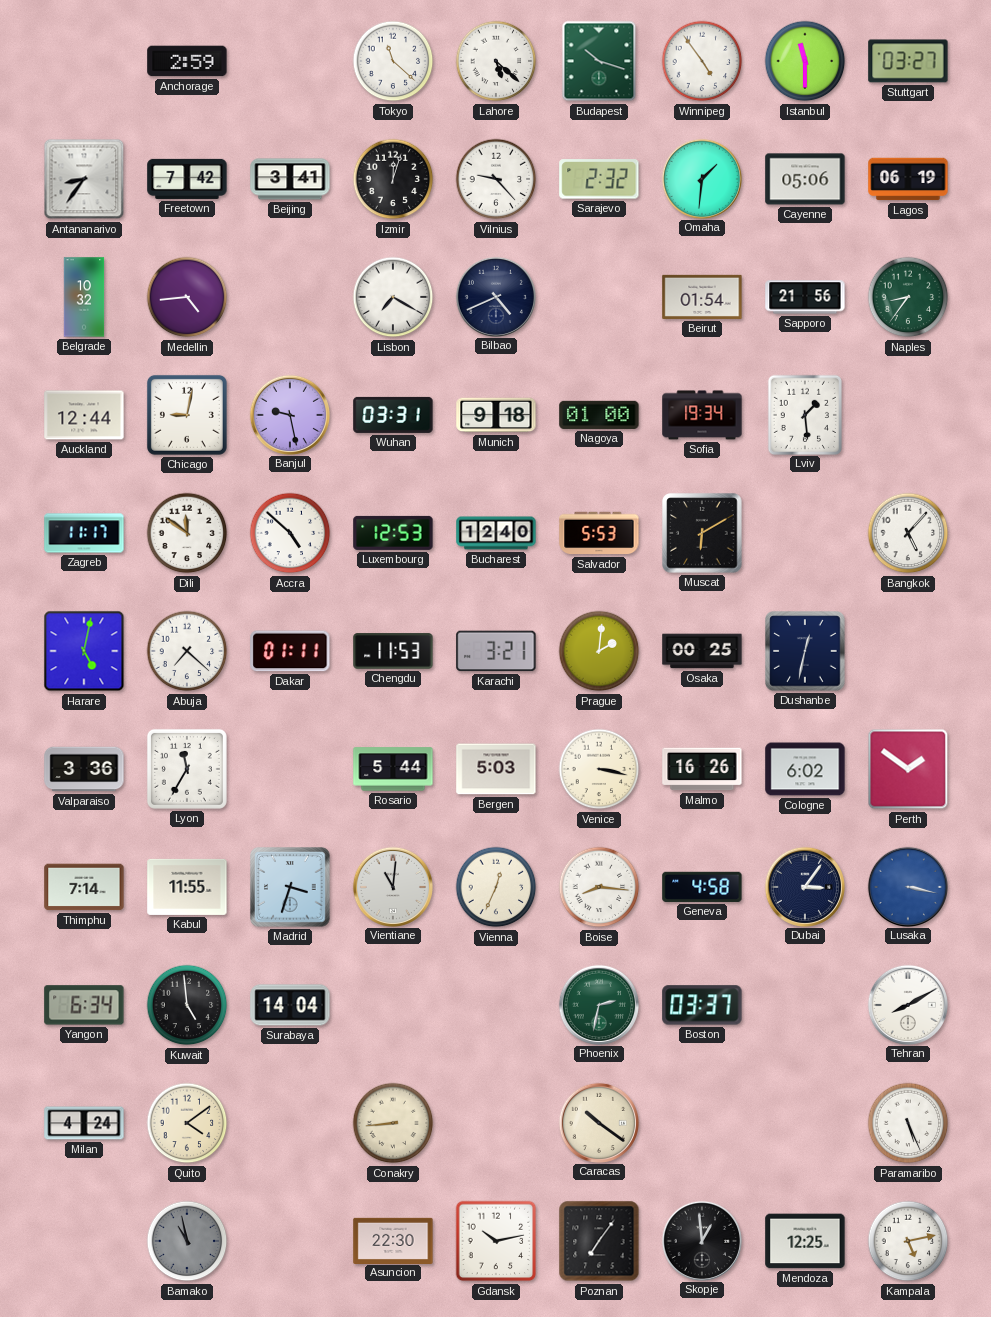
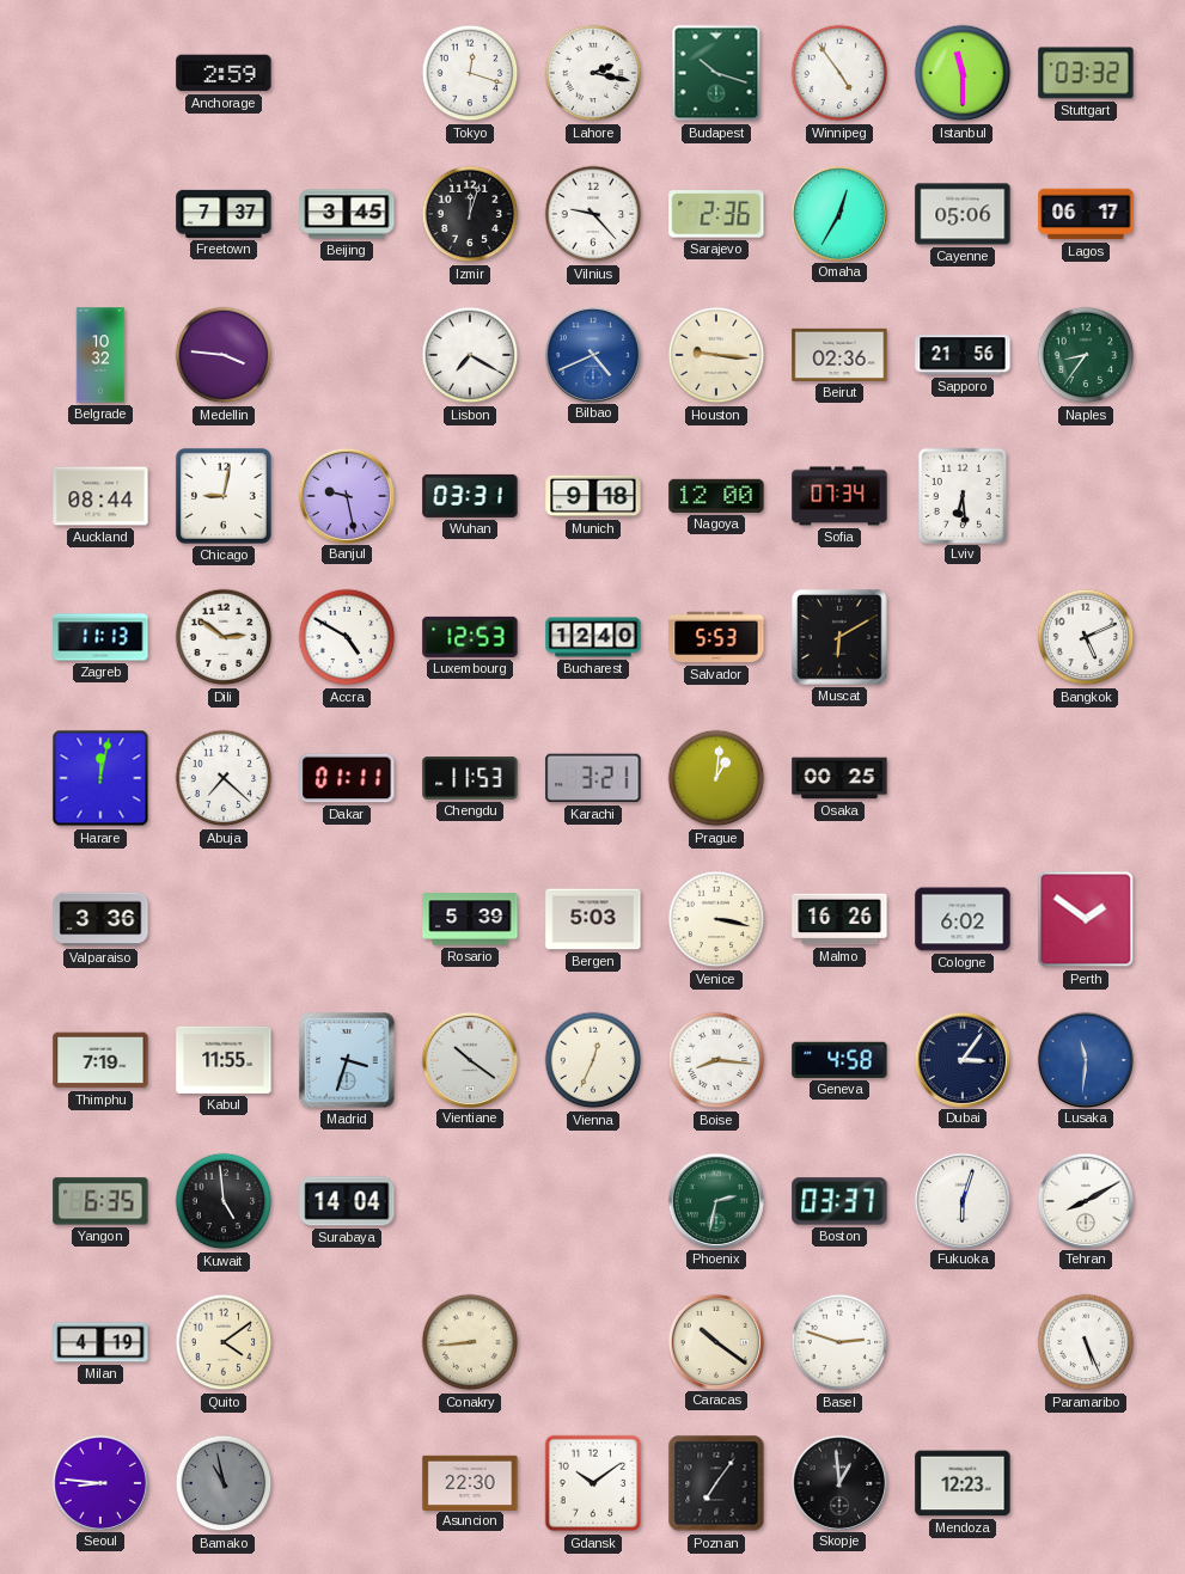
Tokyo: 11:22 -> 12:18 (470, 73)
Lahore: 5:22 -> 2:17 (593, 73)
Stuttgart: 03:27 -> 03:32 (1086, 73)
Antananarivo: 8:36 -> none (84, 179)
Freetown: 7:42 -> 7:37 (224, 214)
Beijing: 3:41 -> 3:45 (347, 214)
Sarajevo: 2:32 -> 2:36 (716, 214)
Omaha: 1:31 -> 12:35 (838, 213)
Lagos: 06:19 -> 06:17 (1086, 214)
Medellin: 4:44 -> 3:46 (224, 355)
Bilbao dial: navy -> blue (592, 354)
Houston: none -> 9:16 (716, 355)
Beirut: 01:54 -> 02:36 (839, 355)
Auckland: 12:44 -> 08:44 (100, 496)
Nagoya: 01:00 -> 12:00 (716, 496)
Sofia: 19:34 -> 07:34 (839, 496)
Lviv: 1:29 -> 6:29 (961, 495)
Zagreb: 11:17 -> 11:13 (100, 637)
Dili: 11:51 -> 2:51 (224, 637)
Accra: 4:52 -> 4:50 (347, 637)
Bangkok: 5:07 -> 5:11 (1086, 637)
Harare: 5:02 -> 12:02 (100, 778)
Prague: 2:01 -> 1:01 (716, 778)
Dushanbe: 12:32 -> none (805, 651)
Lyon: 11:35 -> none (187, 769)
Rosario: 5:44 -> 5:39 (470, 919)
Thimphu: 7:14 -> 7:19 (100, 1060)
Vientiane: 11:01 -> 10:21 (469, 1059)
Lusaka: 3:17 -> 11:31 (1085, 1059)
Yangon: 6:34 -> 6:35 (100, 1201)
Fukuoka: none -> 6:03 (961, 1200)
Milan: 4:24 -> 4:19 (100, 1342)
Basel: none -> 2:48 (839, 1342)
Seoul: none -> 8:46 (99, 1482)
Gdansk: 10:13 -> 10:09 (593, 1483)
Mendoza: 12:25 -> 12:23 (963, 1483)
Kampala: 5:13 -> none (908, 1241)
